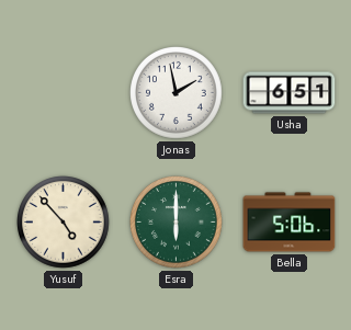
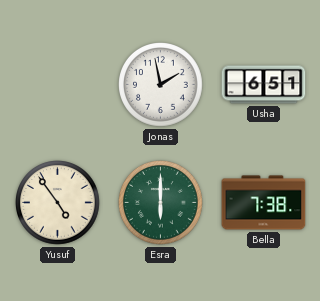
Yusuf: 4:53 -> 4:54 (58, 203)
Bella: 5:06 -> 7:38 (264, 203)
